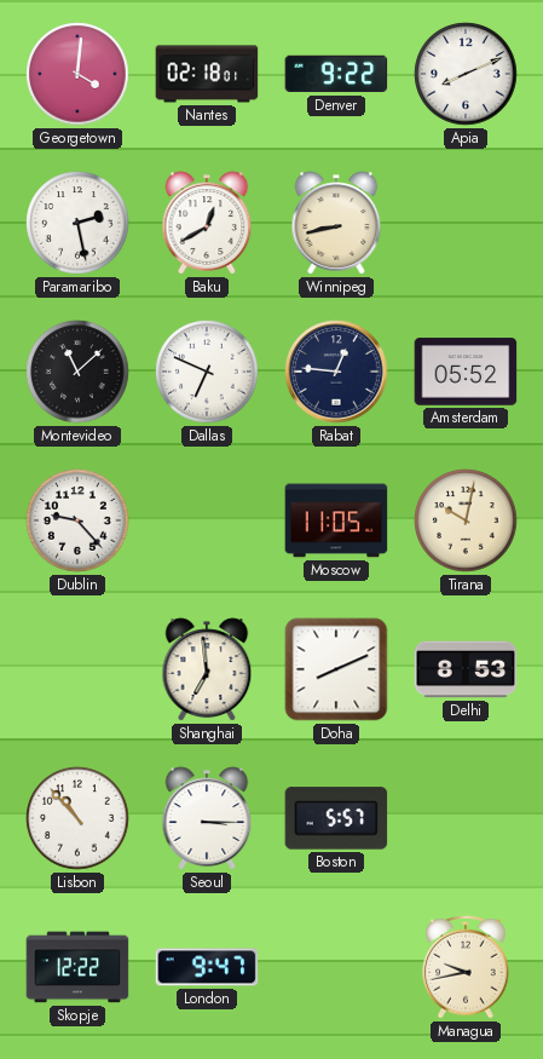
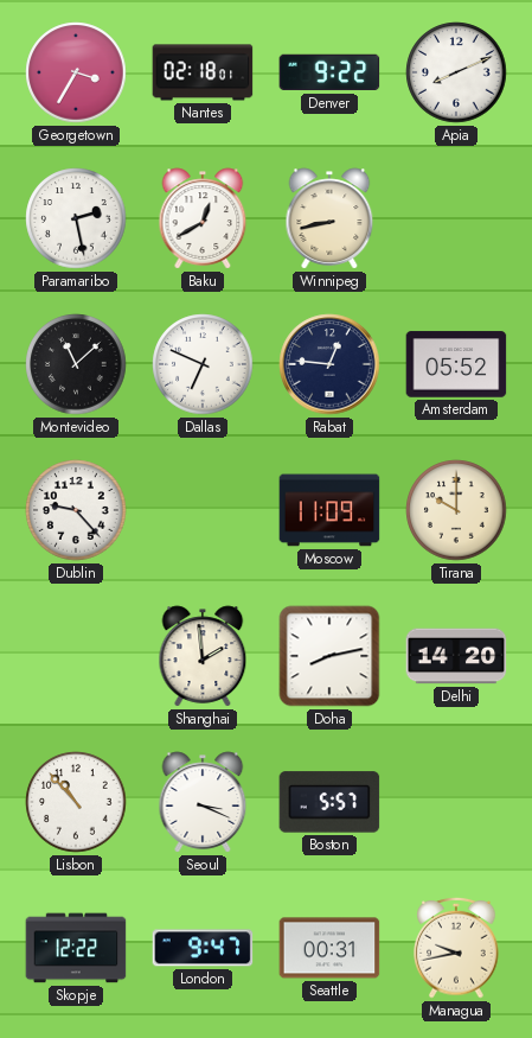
Georgetown: 4:01 -> 3:35 (76, 72)
Moscow: 11:05 -> 11:09 (329, 510)
Tirana: 10:02 -> 10:00 (456, 510)
Shanghai: 6:59 -> 1:59 (203, 656)
Doha: 8:11 -> 8:13 (329, 656)
Delhi: 8:53 -> 14:20 (456, 656)
Seoul: 3:15 -> 3:19 (203, 802)
Seattle: none -> 00:31 (329, 948)
